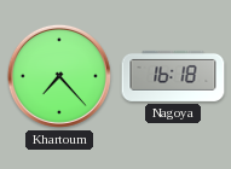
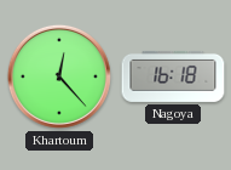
Khartoum: 7:23 -> 12:23 (59, 76)
